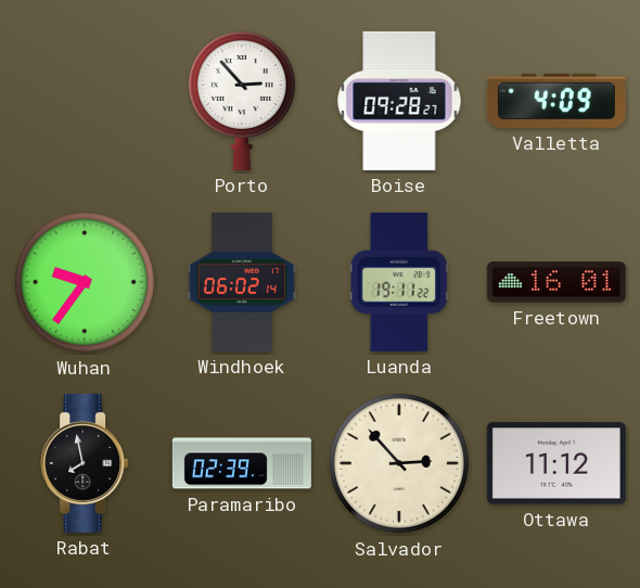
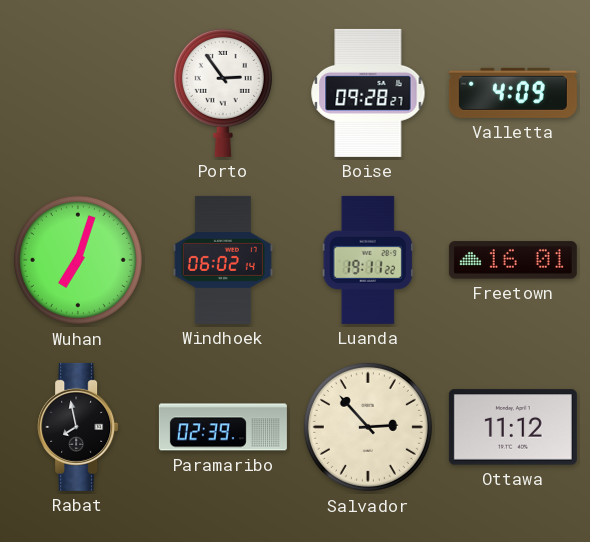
Porto: 2:53 -> 2:54 (223, 92)
Wuhan: 9:36 -> 7:03 (78, 260)
